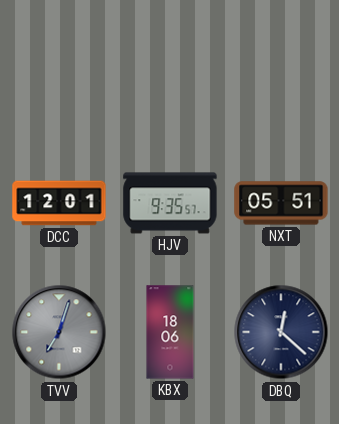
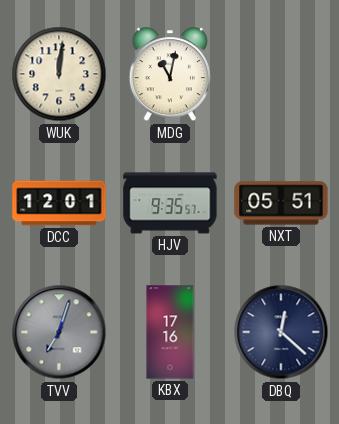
WUK: none -> 12:01 (59, 74)
MDG: none -> 11:02 (170, 75)
KBX: 18:06 -> 17:16 (170, 332)
